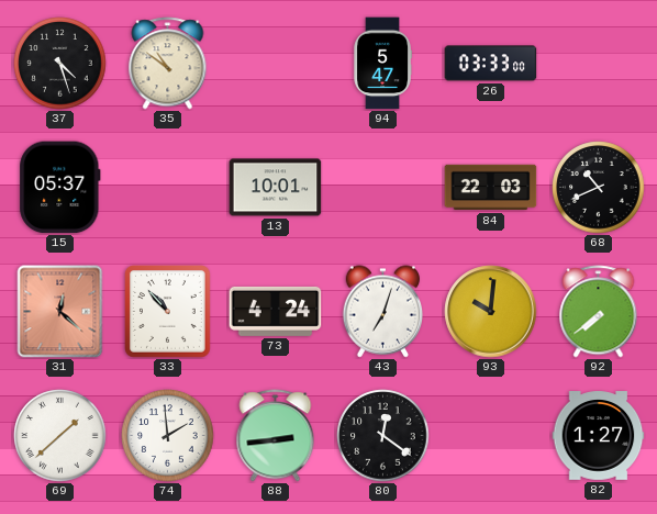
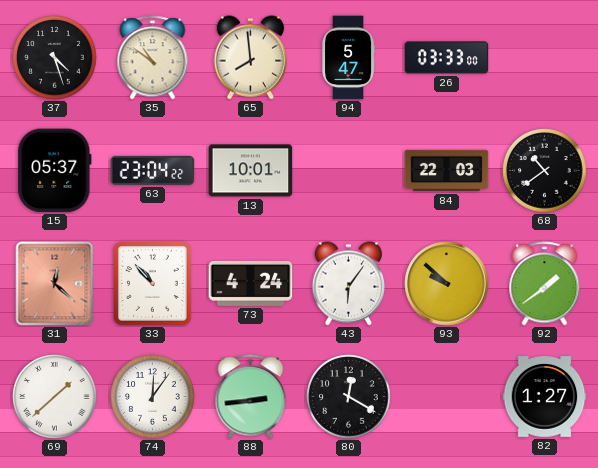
65: none -> 7:59 (250, 58)
63: none -> 23:04 (153, 170)
68: 10:41 -> 10:39 (545, 171)
43: 7:03 -> 6:06 (348, 284)
93: 10:01 -> 9:52 (447, 284)
92: 7:39 -> 1:39 (545, 284)
74: 1:59 -> 12:06 (153, 397)
80: 12:21 -> 12:20 (349, 397)
